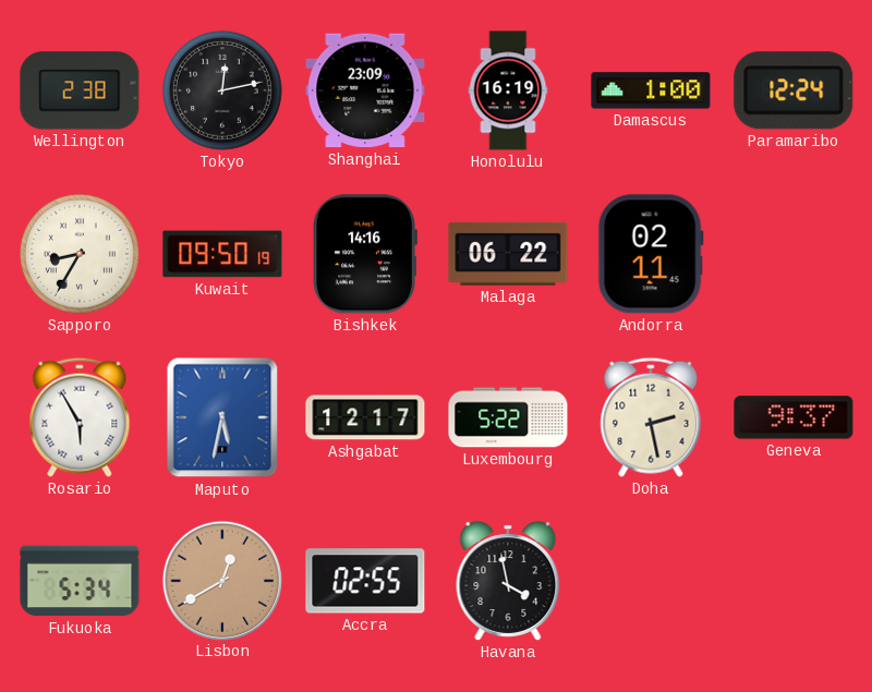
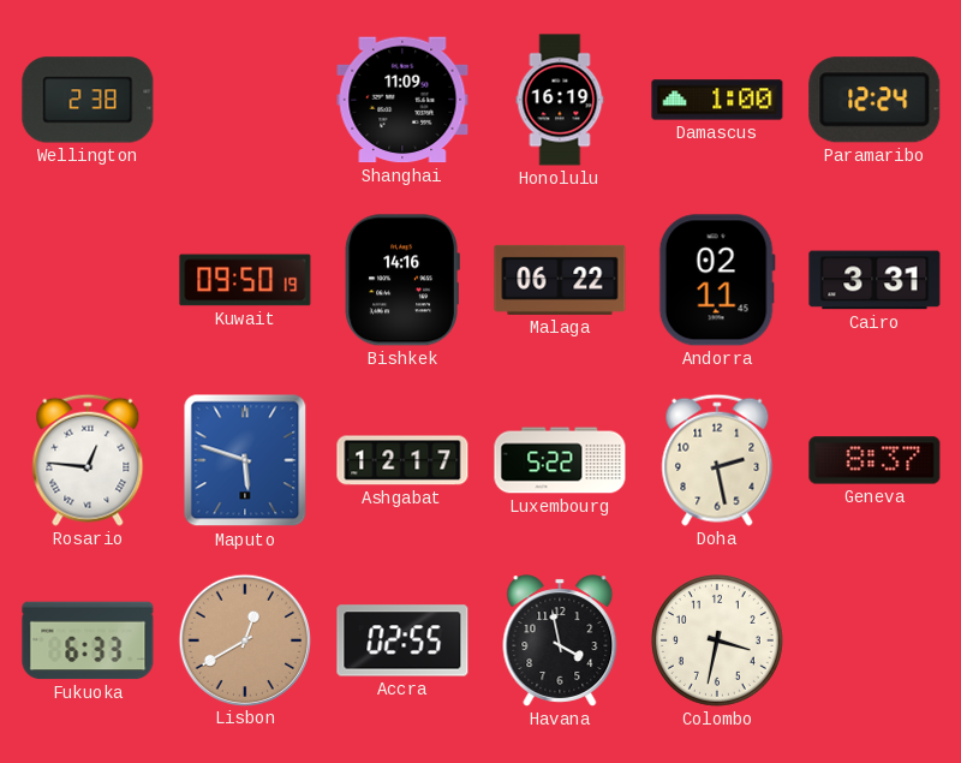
Tokyo: 12:13 -> none (222, 90)
Shanghai: 23:09 -> 11:09 (402, 100)
Sapporo: 8:35 -> none (80, 254)
Cairo: none -> 3:31 (875, 280)
Rosario: 5:55 -> 12:46 (88, 460)
Maputo: 5:32 -> 5:48 (245, 460)
Geneva: 9:37 -> 8:37 (875, 460)
Fukuoka: 5:34 -> 6:33 (88, 640)
Colombo: none -> 3:32 (717, 640)
